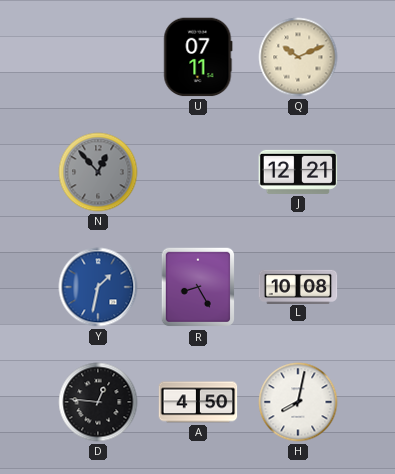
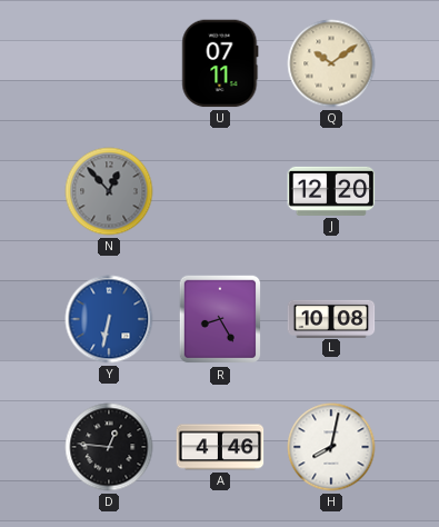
Q: 10:11 -> 10:09 (331, 63)
J: 12:21 -> 12:20 (331, 191)
Y: 1:32 -> 6:32 (109, 319)
A: 4:50 -> 4:46 (220, 447)
